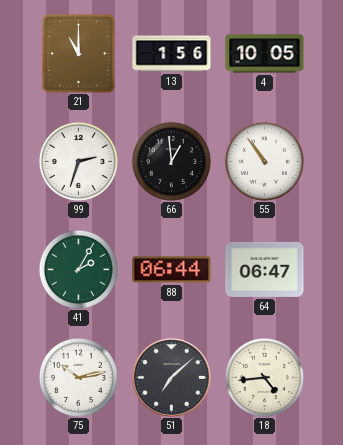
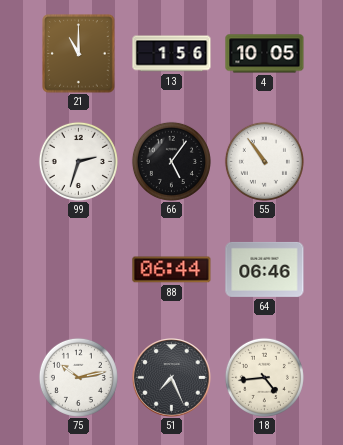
66: 12:59 -> 5:06 (171, 161)
41: 2:05 -> none (78, 269)
64: 06:47 -> 06:46 (265, 269)
51: 7:08 -> 7:26 (172, 378)
